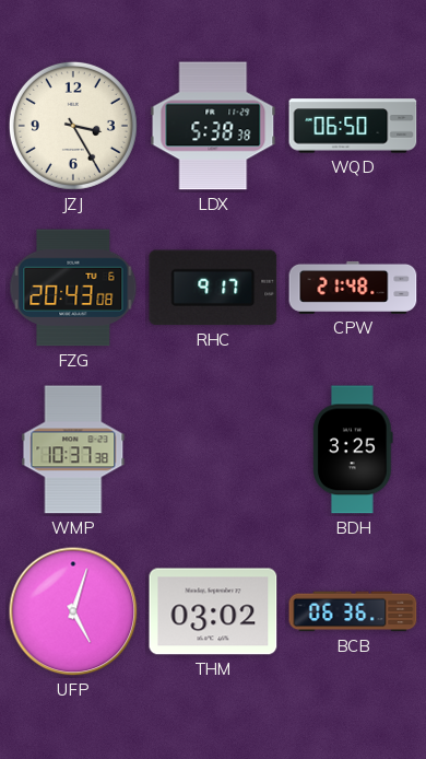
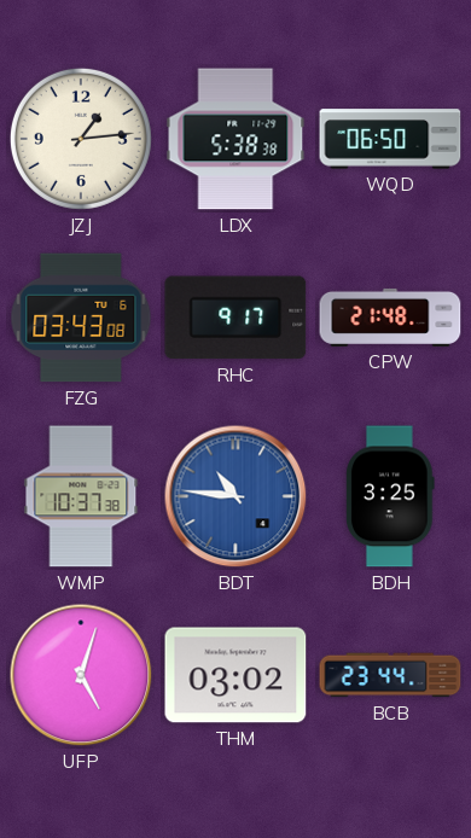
JZJ: 3:25 -> 1:14 (81, 139)
FZG: 20:43 -> 03:43 (81, 318)
BDT: none -> 10:46 (235, 496)
BCB: 06:36 -> 23:44 (390, 675)
